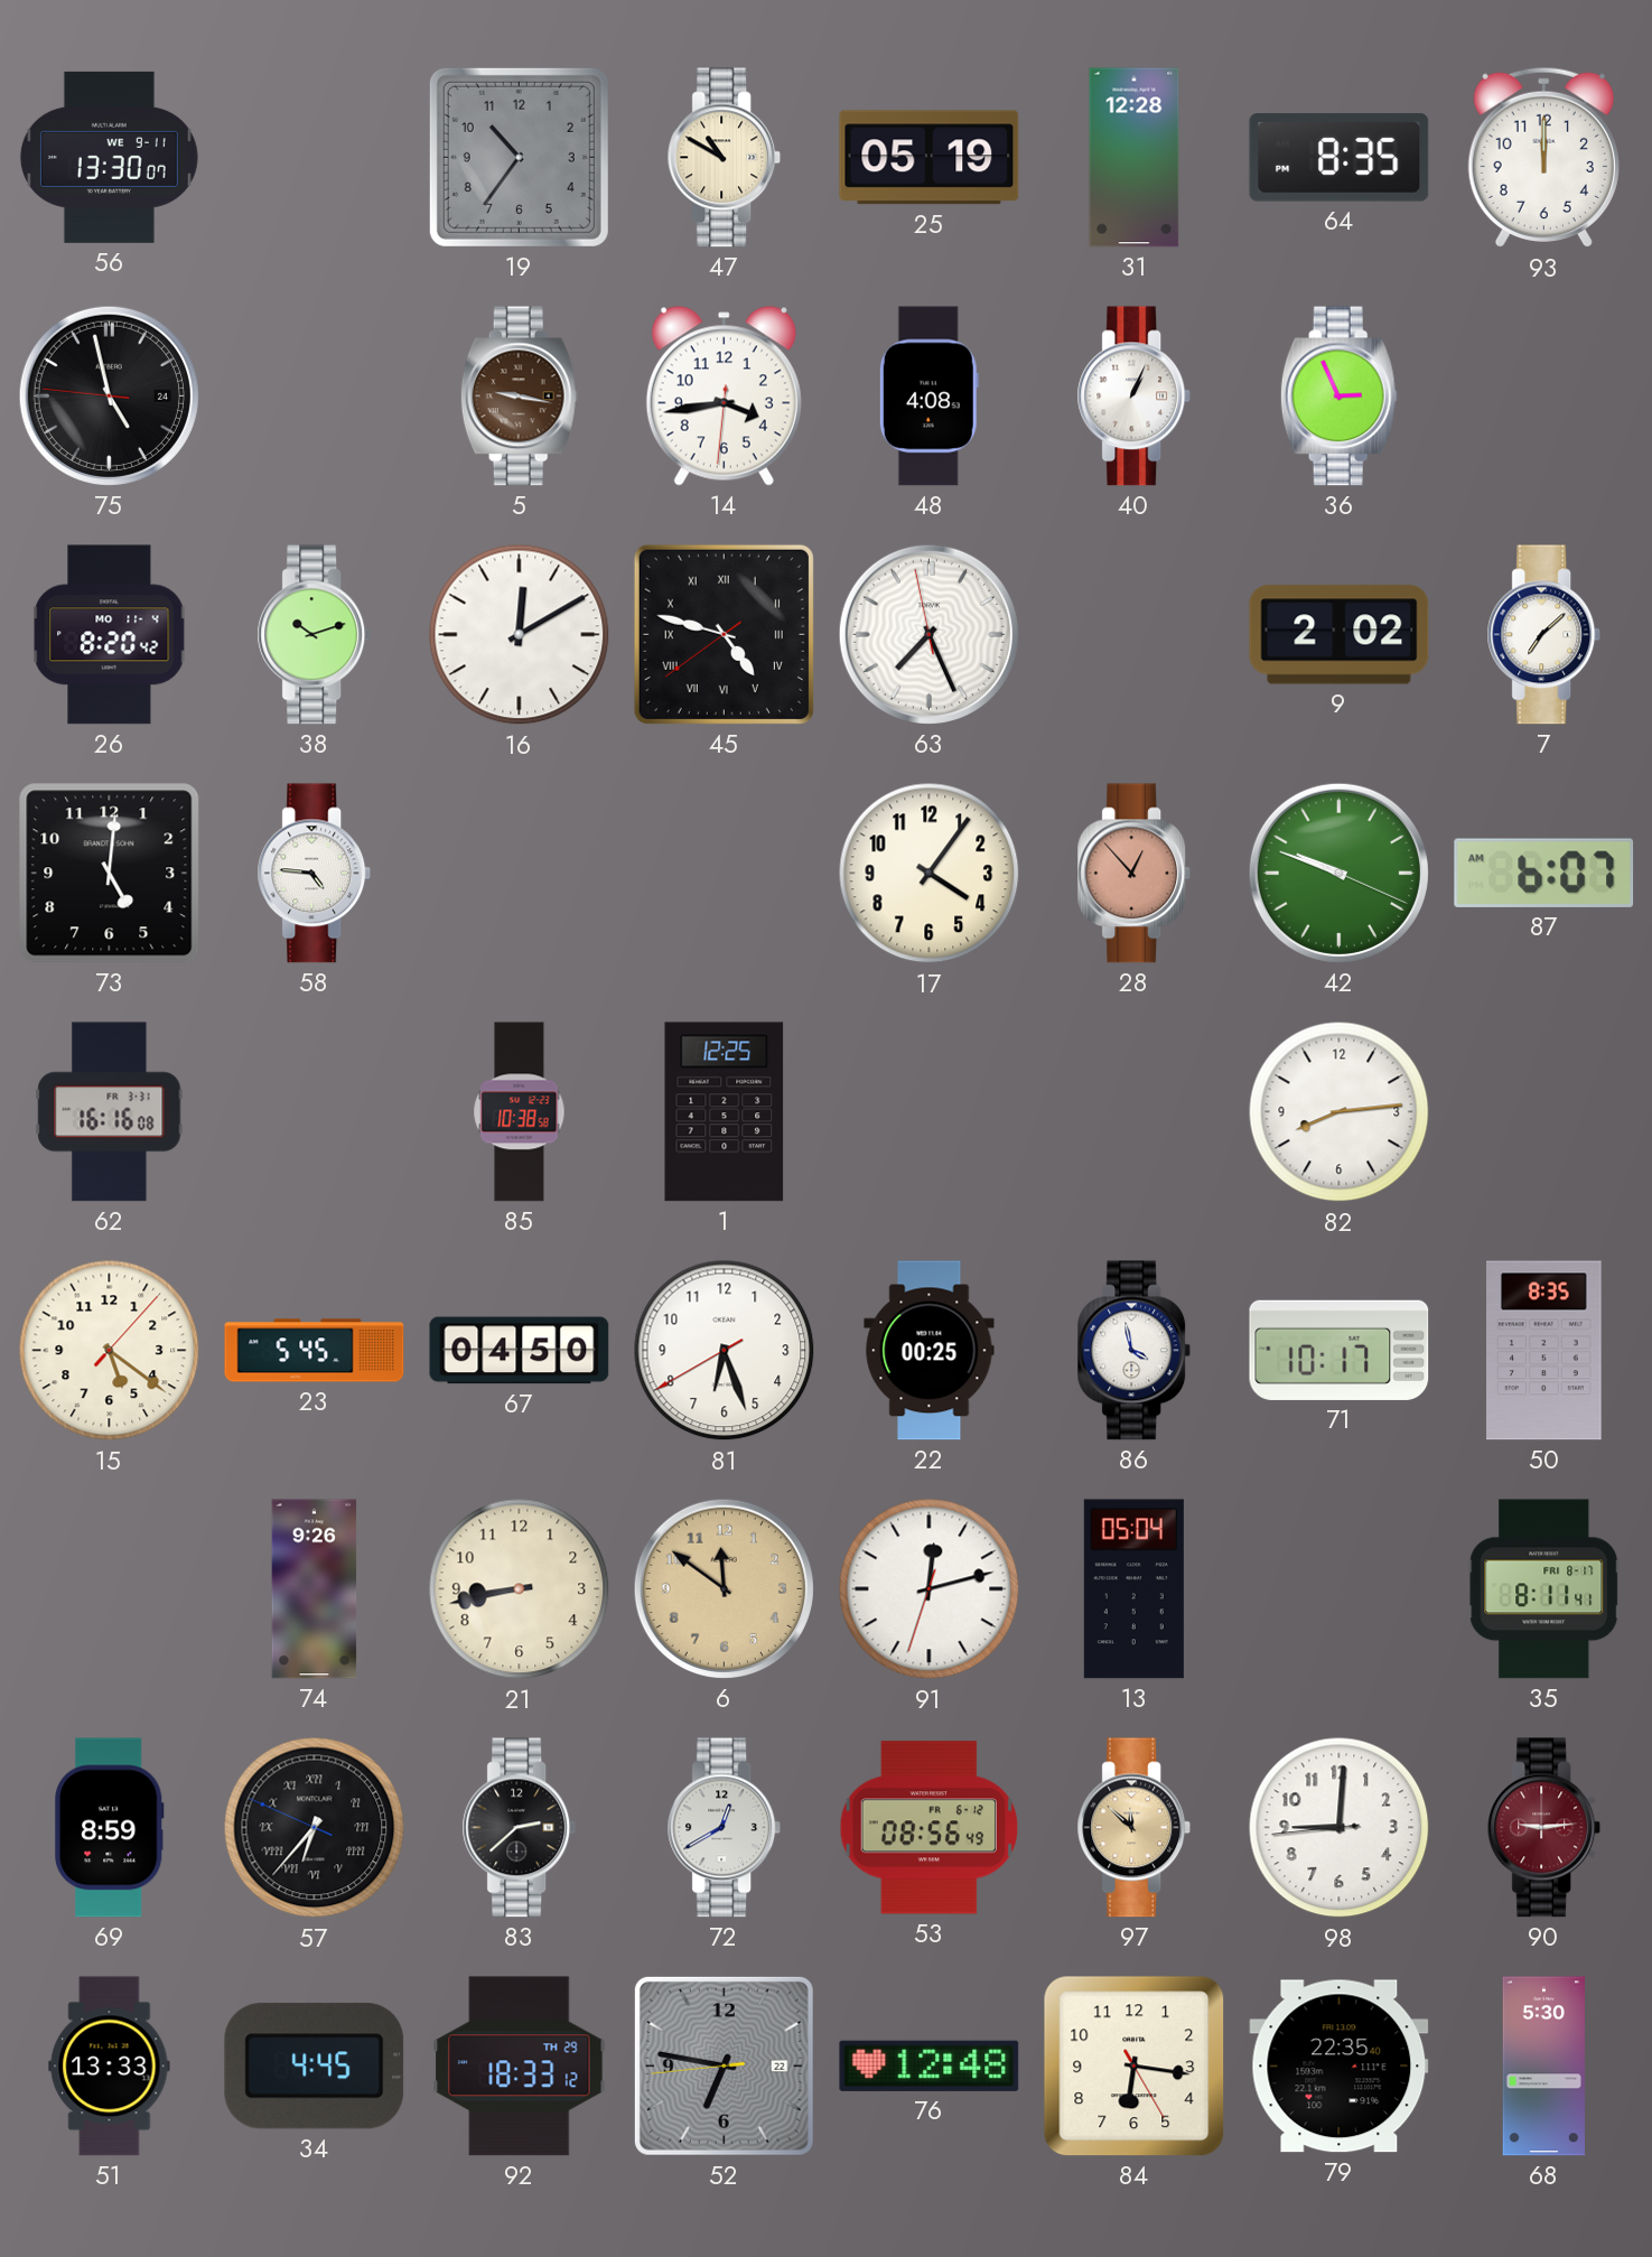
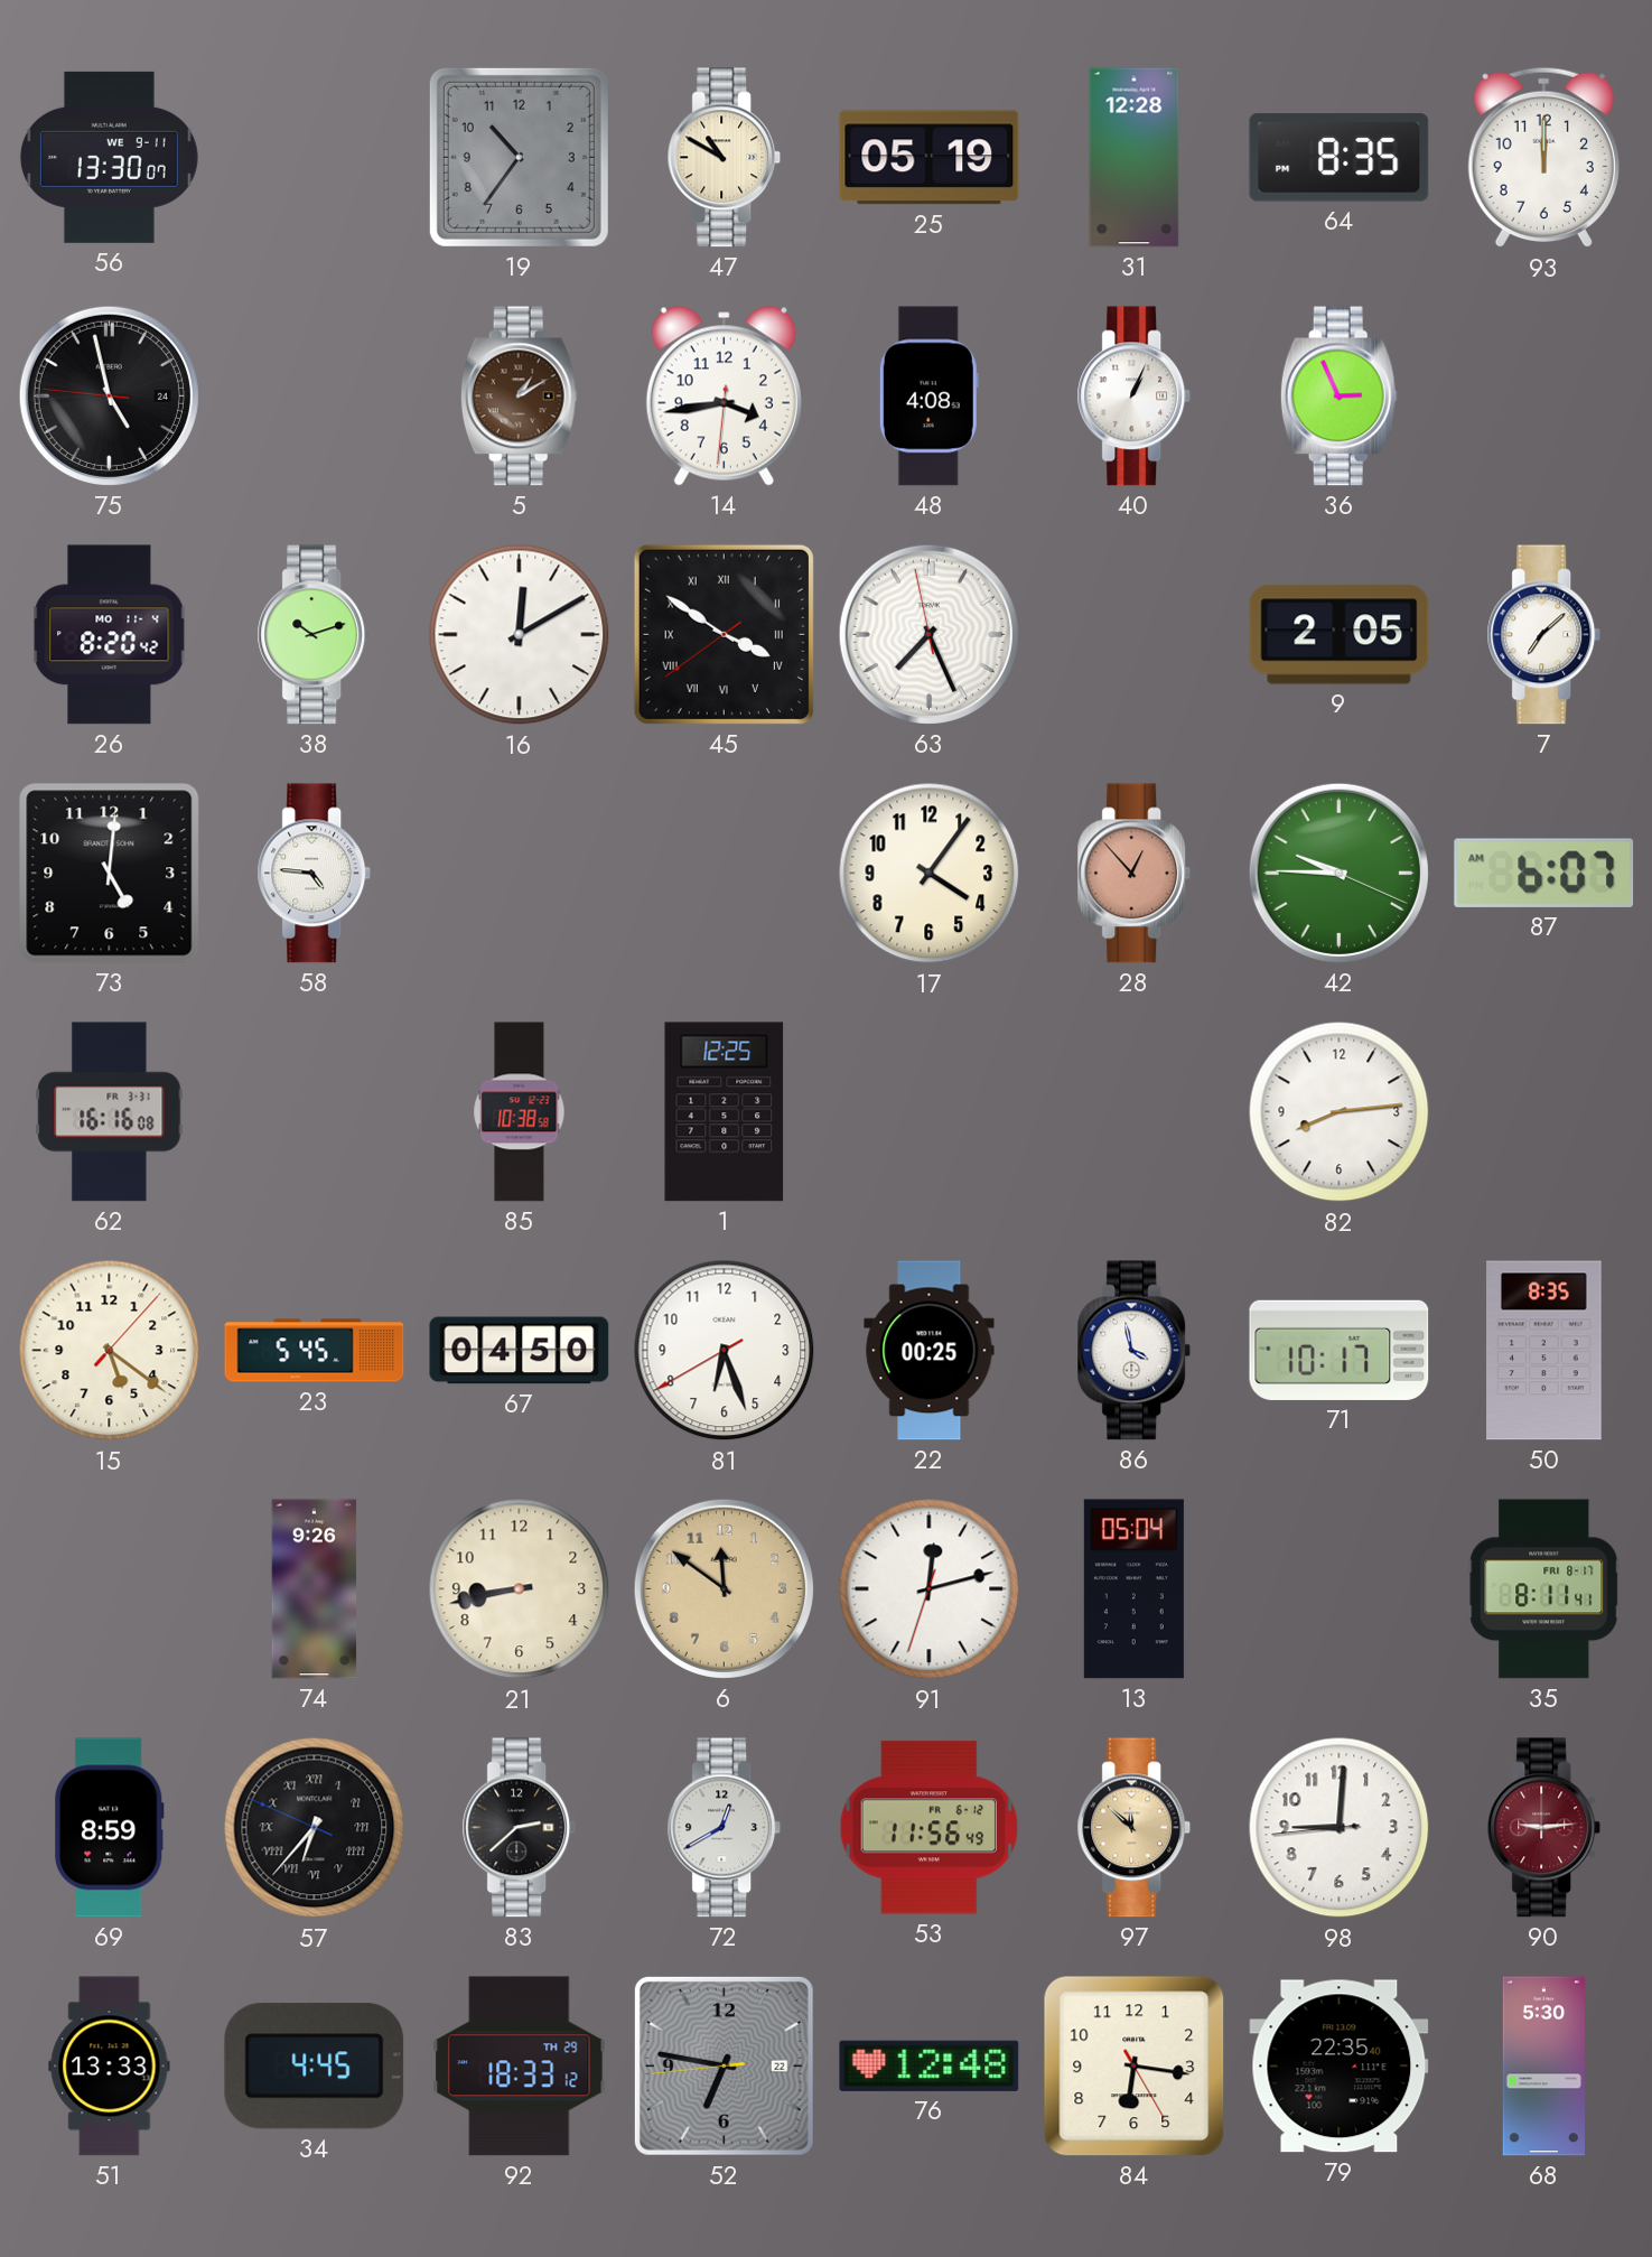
5: 9:17 -> 1:10 (519, 397)
45: 4:47 -> 3:50 (724, 634)
9: 2:02 -> 2:05 (1340, 635)
42: 9:48 -> 9:45 (1338, 873)
53: 08:56 -> 11:56 (928, 1828)
